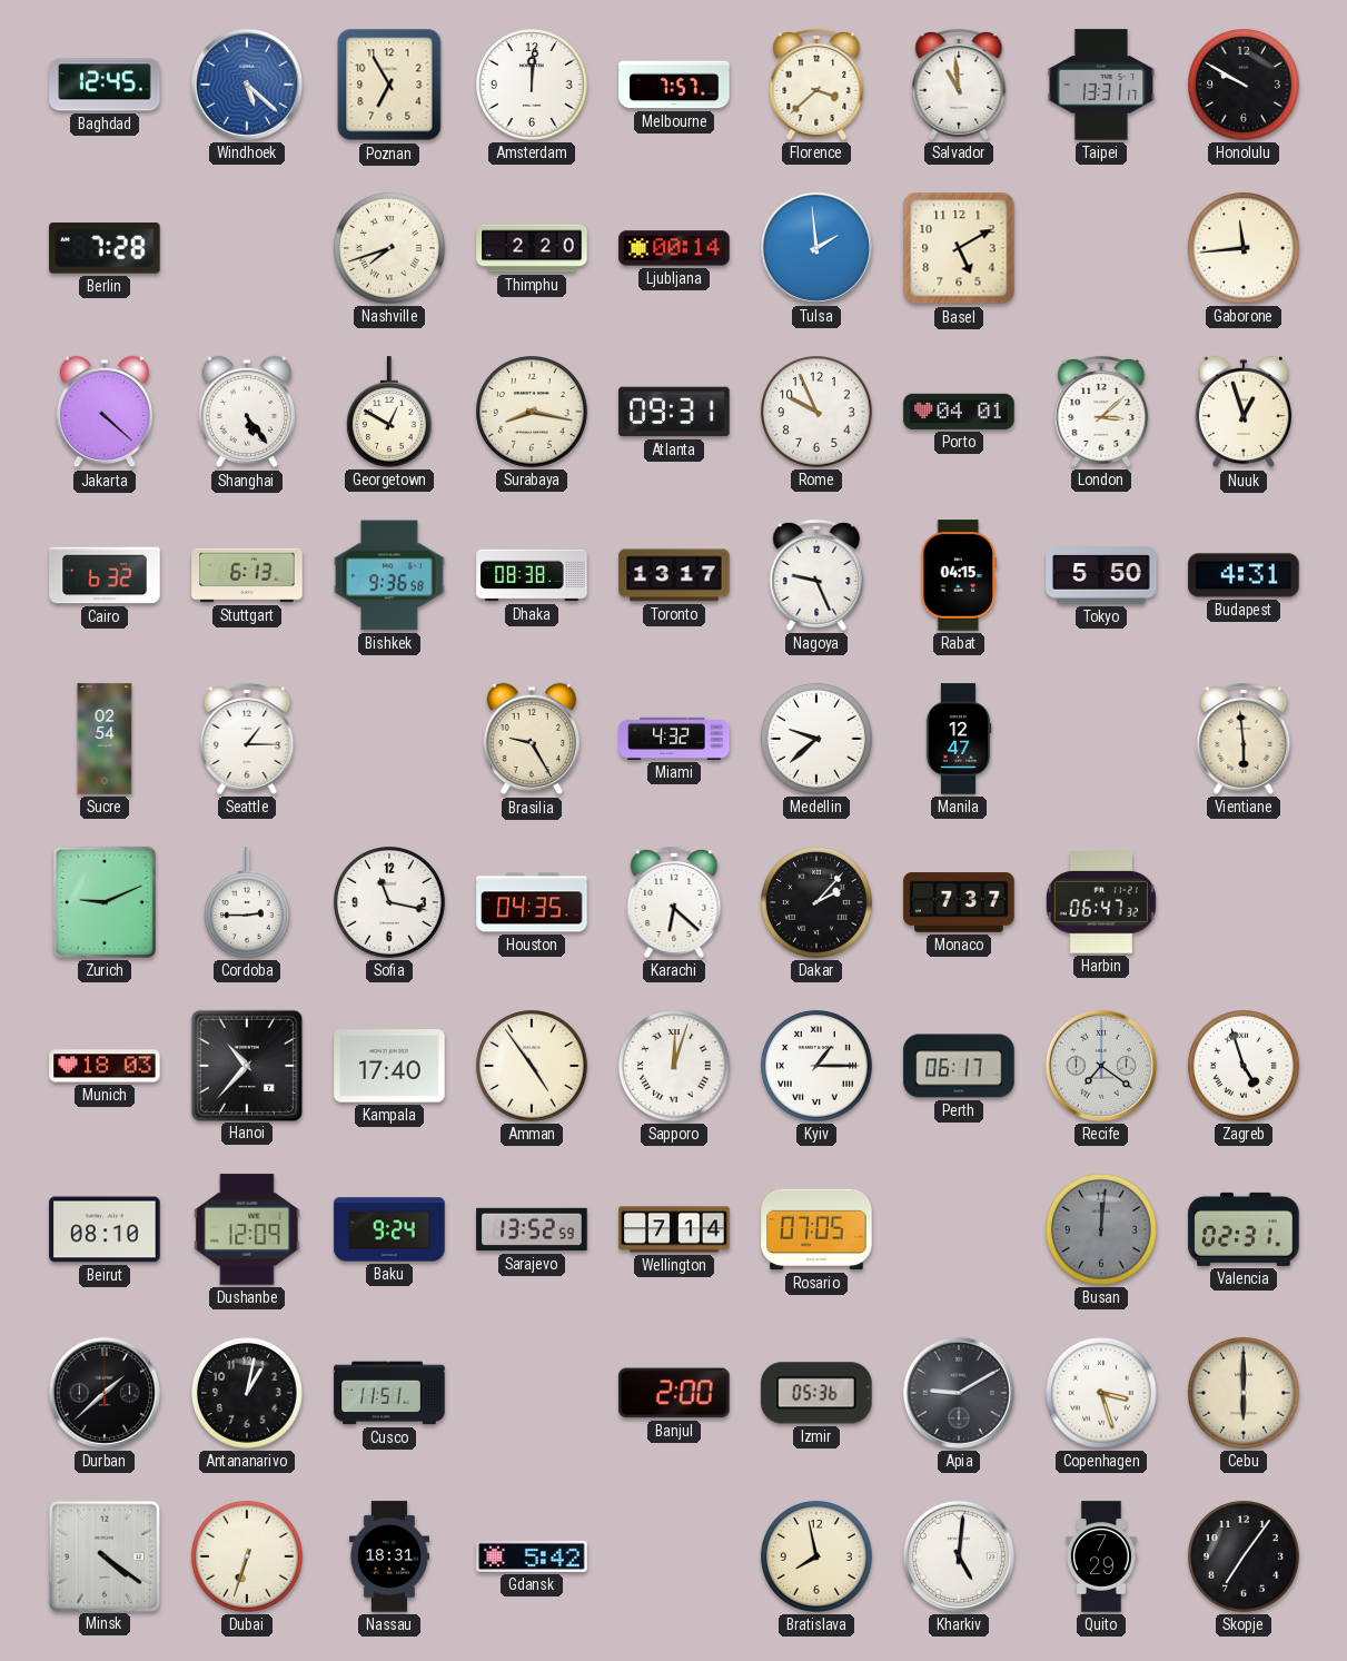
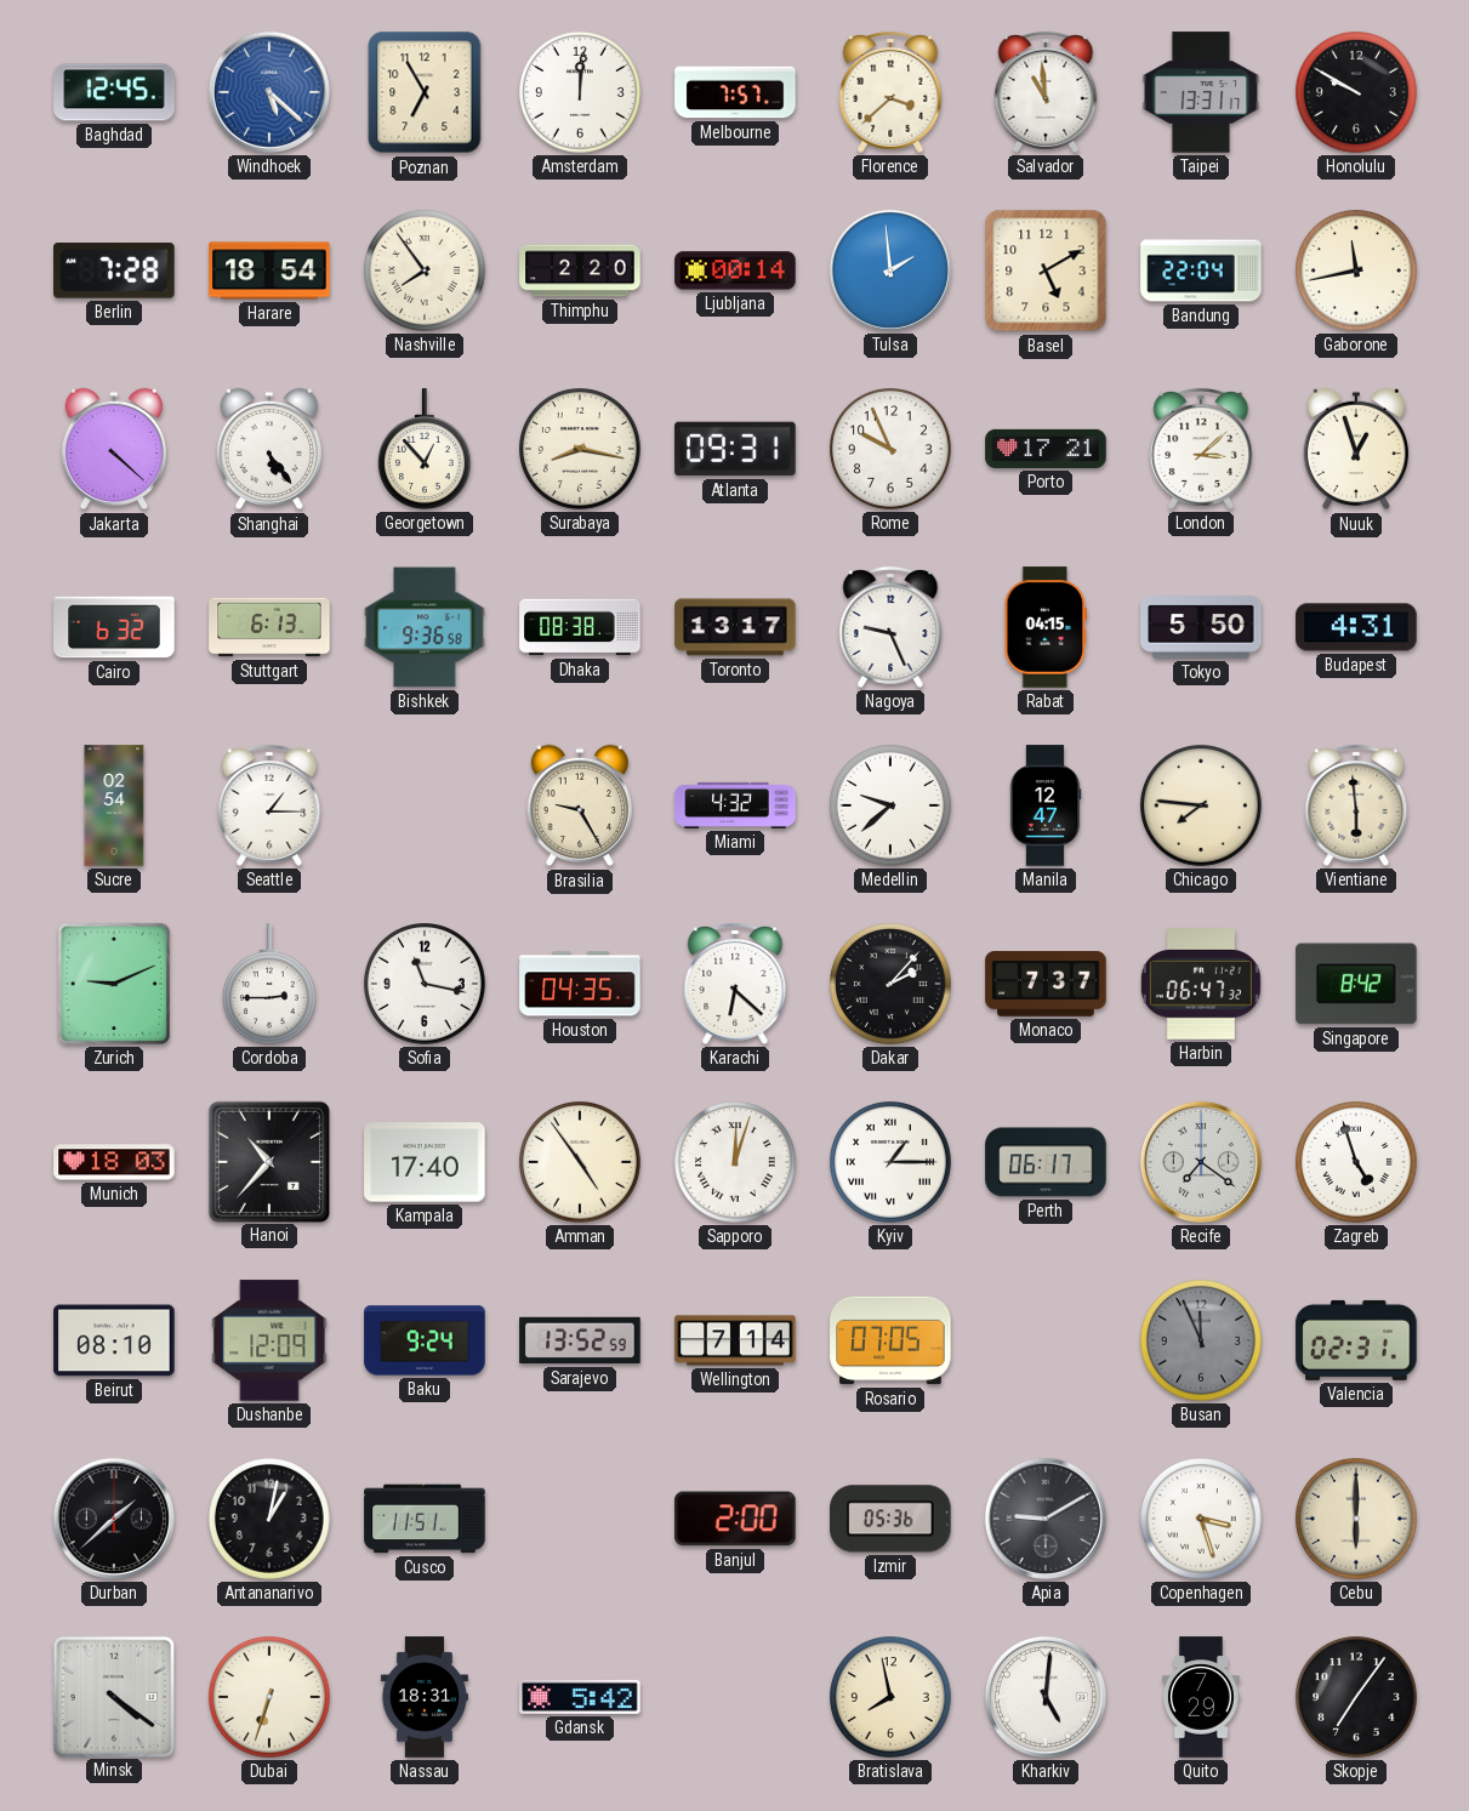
Harare: none -> 18:54 (269, 270)
Nashville: 7:42 -> 7:54 (426, 272)
Bandung: none -> 22:04 (1201, 270)
Gaborone: 11:44 -> 11:43 (1357, 272)
Georgetown: 12:50 -> 12:53 (425, 449)
Porto: 04:01 -> 17:21 (1046, 449)
Chicago: none -> 7:46 (1202, 807)
Singapore: none -> 8:42 (1356, 984)
Busan: 12:01 -> 11:56 (1202, 1342)
